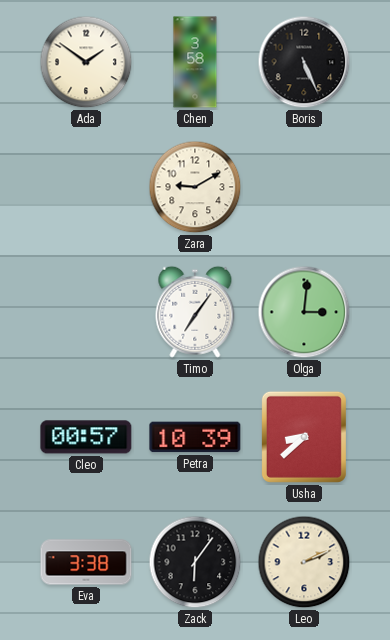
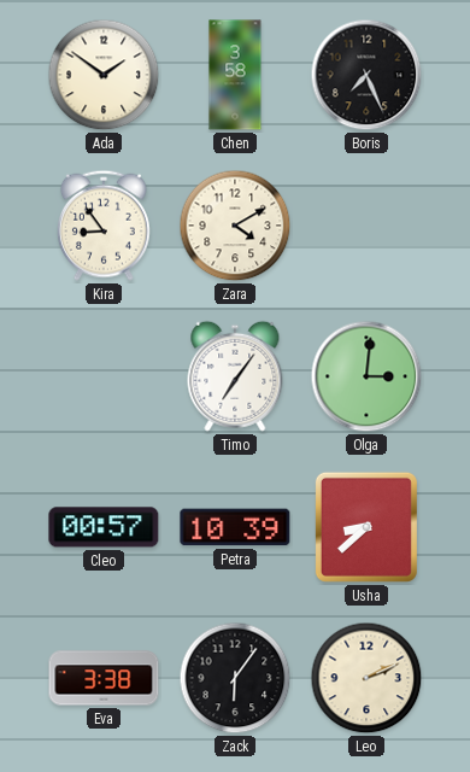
Boris: 5:26 -> 7:26 (366, 75)
Kira: none -> 8:54 (104, 226)
Zara: 9:10 -> 4:10 (235, 226)
